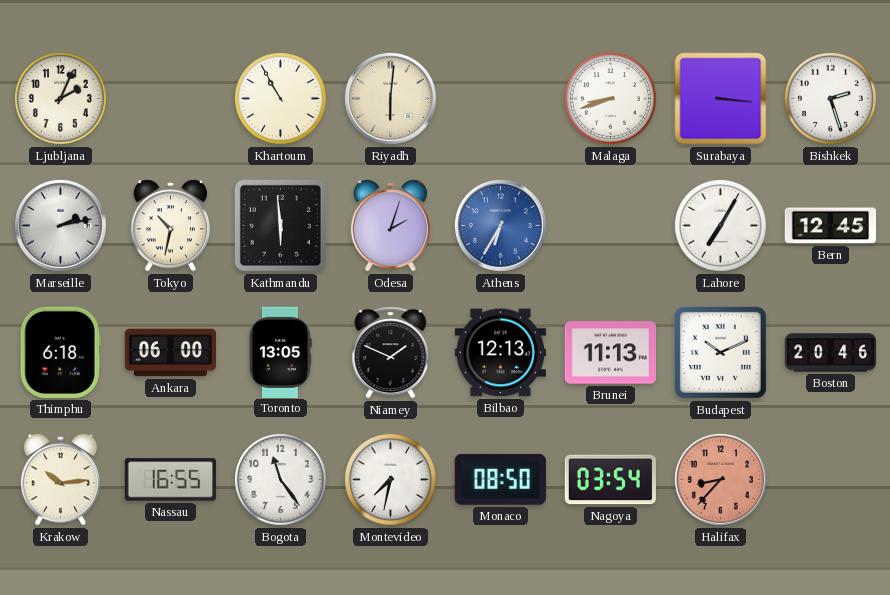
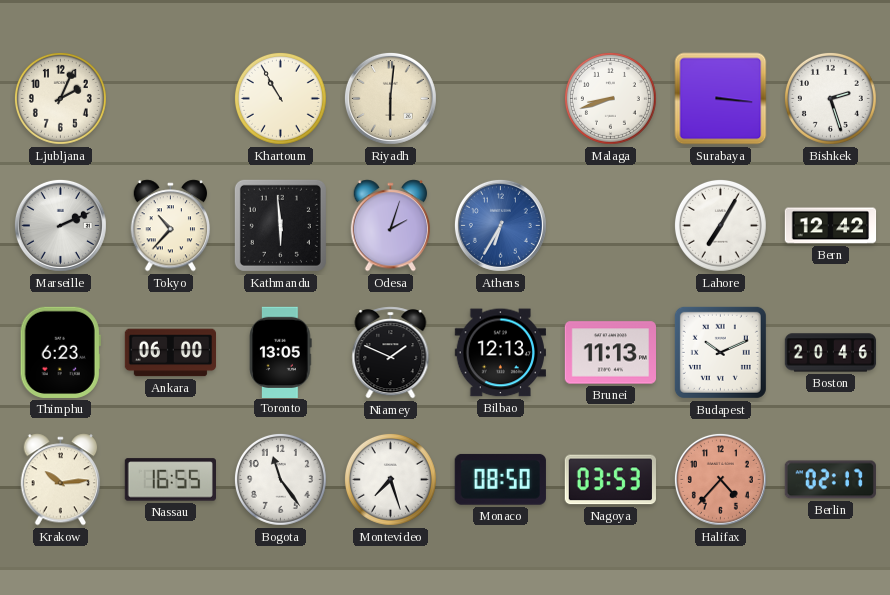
Marseille: 2:13 -> 2:11 (60, 225)
Tokyo: 10:32 -> 10:37 (171, 226)
Bern: 12:45 -> 12:42 (831, 226)
Thimphu: 6:18 -> 6:23 (60, 352)
Montevideo: 7:32 -> 7:27 (390, 479)
Nagoya: 03:54 -> 03:53 (610, 480)
Halifax: 8:37 -> 4:37 (720, 479)
Berlin: none -> 02:17 (830, 480)
